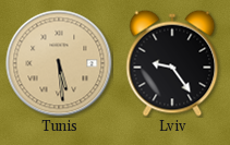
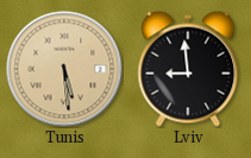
Lviv: 9:24 -> 8:59 (188, 69)
